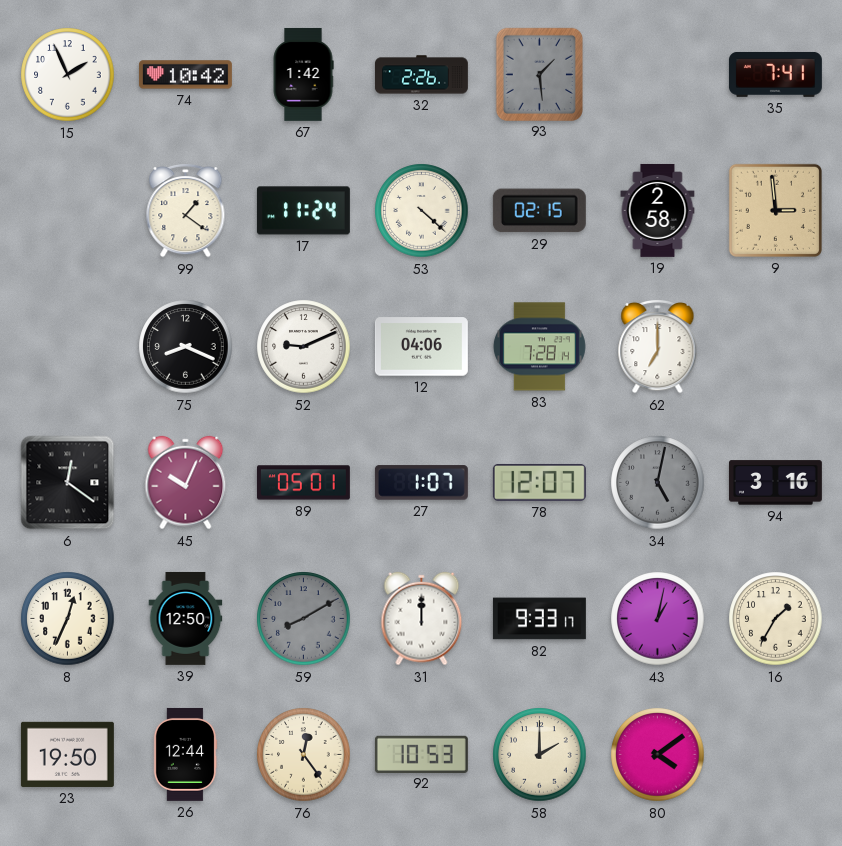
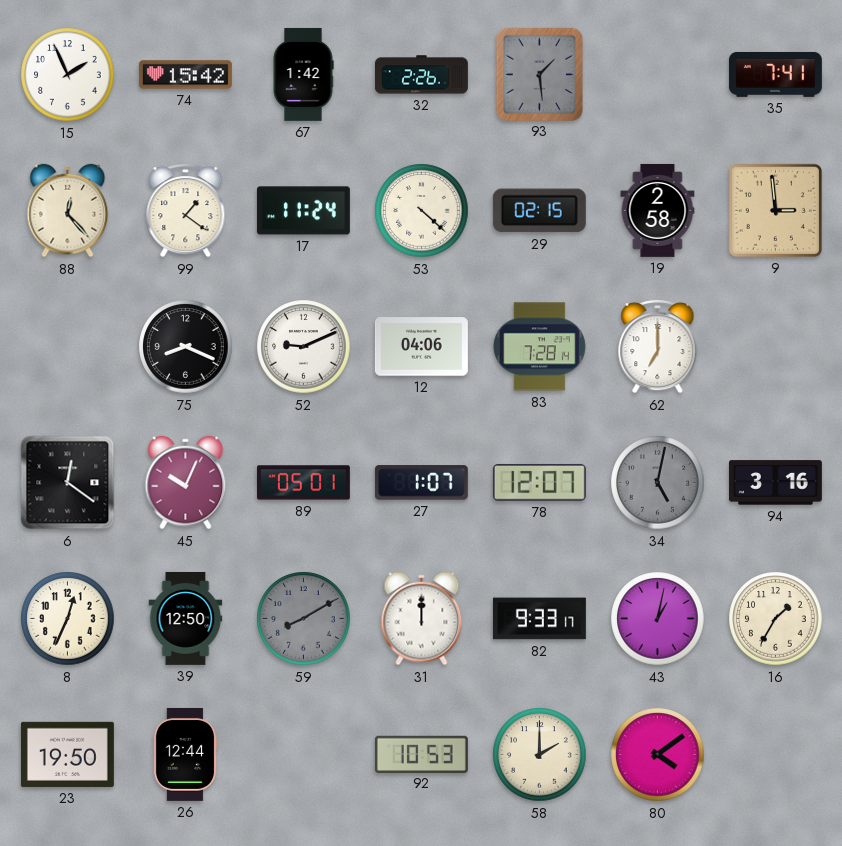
74: 10:42 -> 15:42 (185, 75)
88: none -> 12:23 (68, 211)
76: 12:24 -> none (304, 755)
